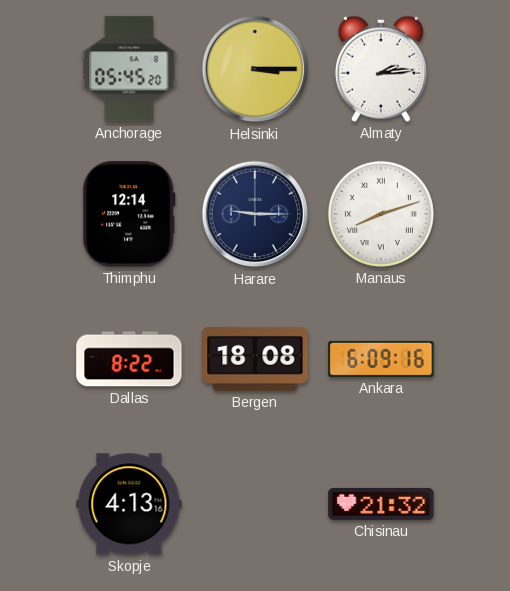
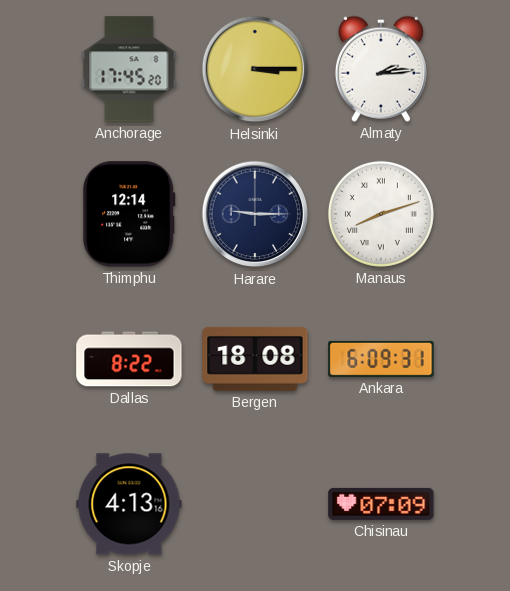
Anchorage: 05:45 -> 17:45 (129, 69)
Ankara: 6:09:16 -> 6:09:31 (381, 359)
Chisinau: 21:32 -> 07:09 (381, 504)
